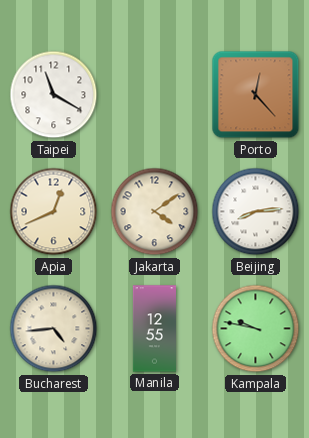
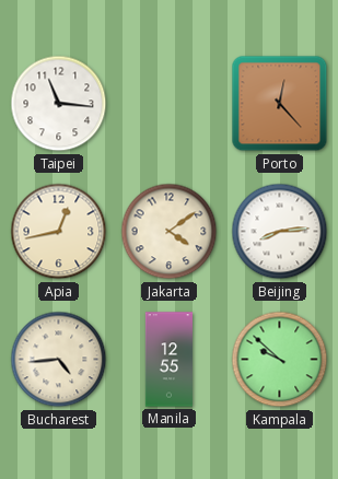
Taipei: 11:20 -> 11:16 (59, 104)
Apia: 12:41 -> 12:43 (59, 232)
Kampala: 9:47 -> 9:52 (280, 360)
